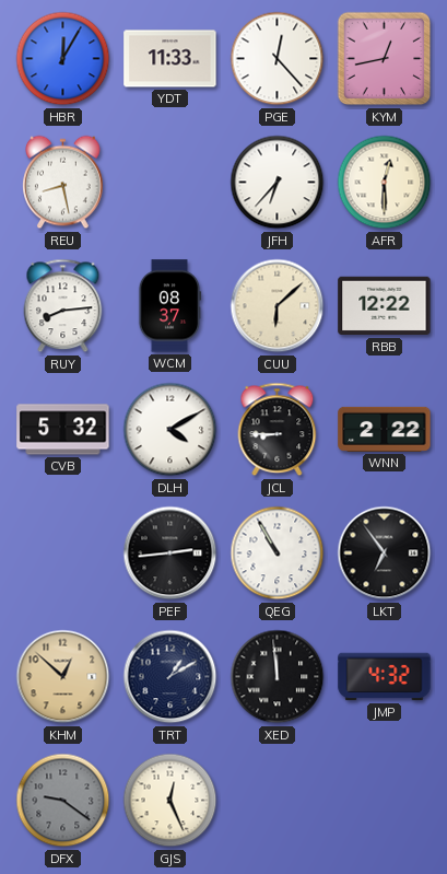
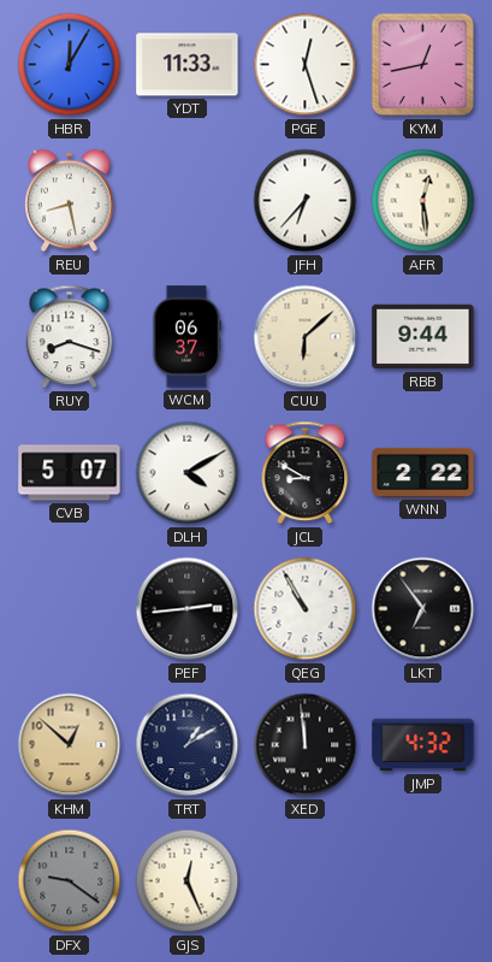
PGE: 12:23 -> 12:27 (306, 65)
AFR: 12:30 -> 12:29 (423, 201)
RUY: 8:14 -> 8:18 (70, 337)
WCM: 08:37 -> 06:37 (186, 337)
RBB: 12:22 -> 9:44 (423, 337)
CVB: 5:32 -> 5:07 (70, 473)
JCL: 8:45 -> 8:50 (306, 473)
